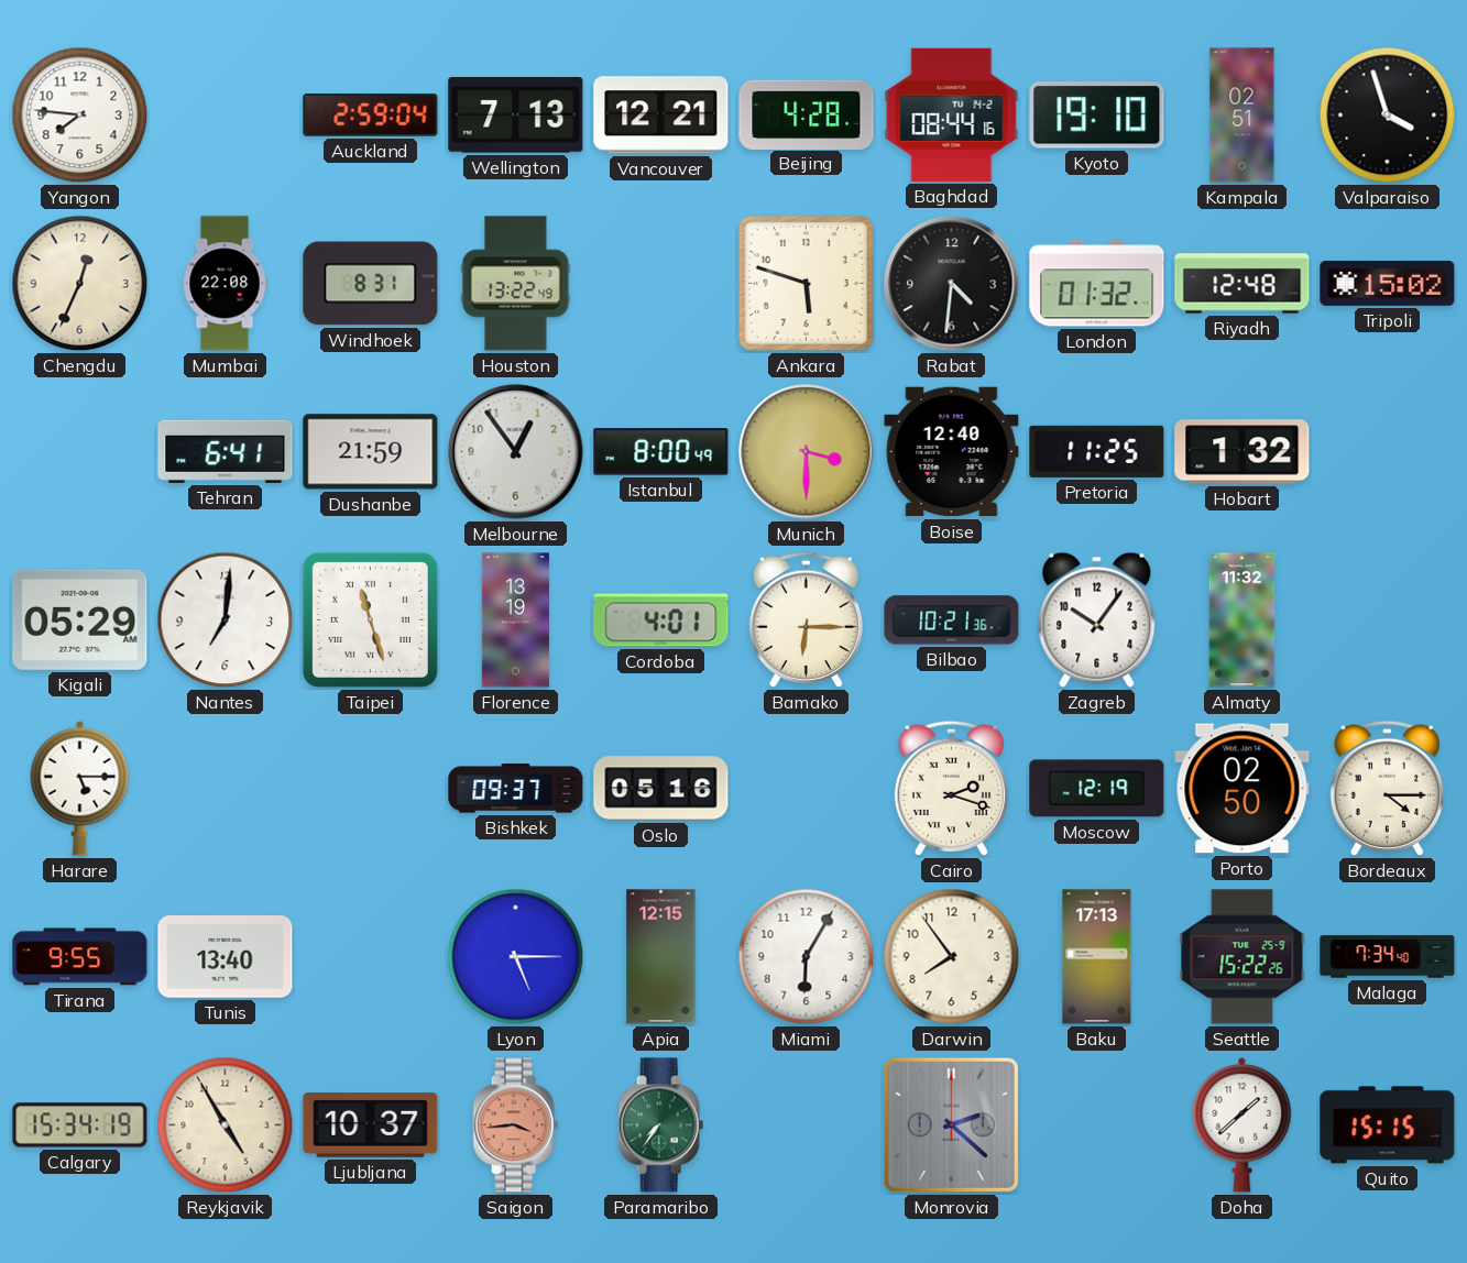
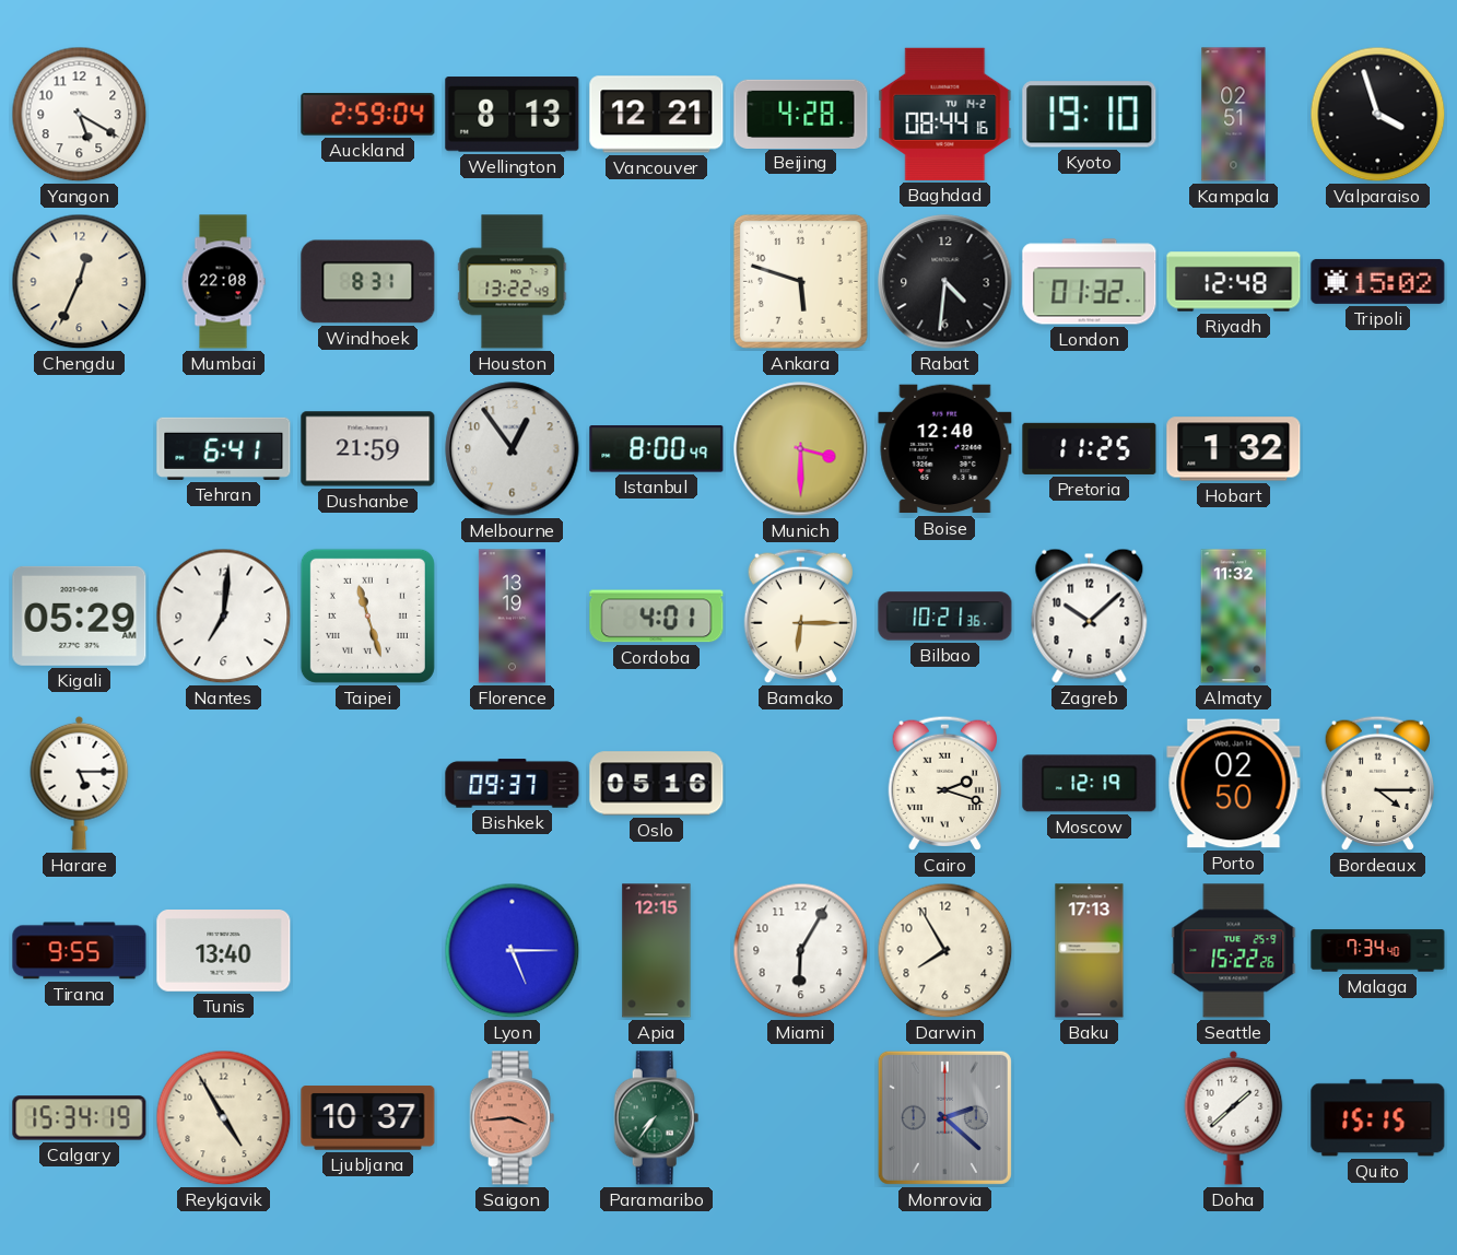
Yangon: 7:46 -> 5:20 (80, 115)
Wellington: 7:13 -> 8:13 (513, 115)
Zagreb: 10:06 -> 10:08 (1090, 615)
Darwin: 7:54 -> 7:55 (945, 951)
